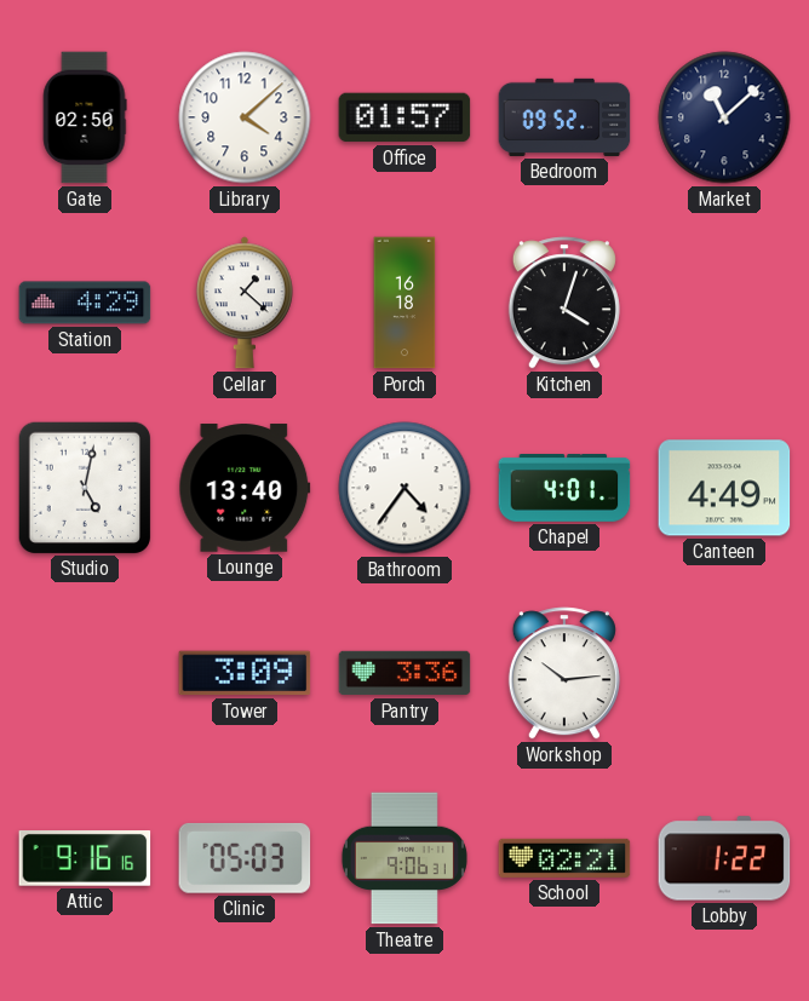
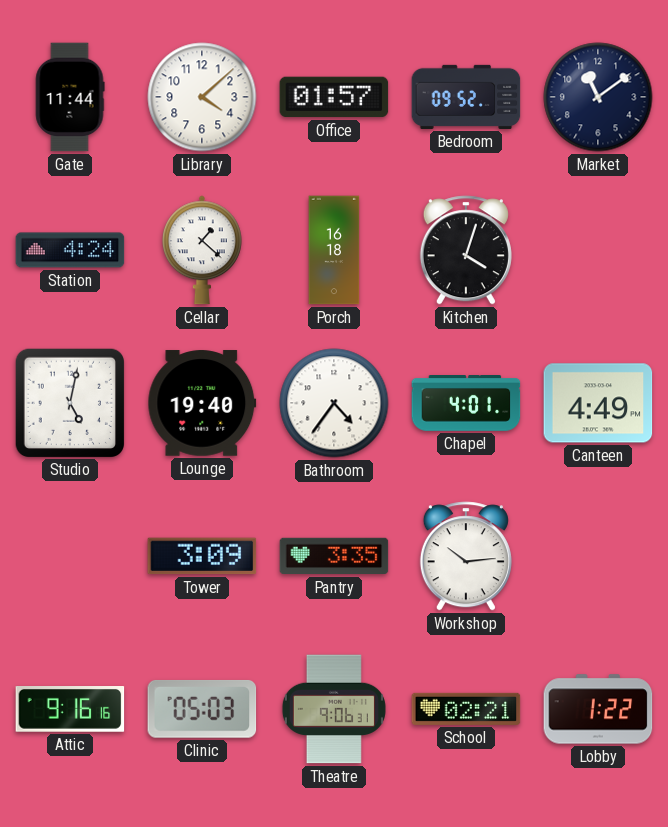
Gate: 02:50 -> 11:44 (70, 97)
Market: 11:08 -> 11:09 (598, 97)
Station: 4:29 -> 4:24 (70, 250)
Lounge: 13:40 -> 19:40 (202, 403)
Pantry: 3:36 -> 3:35 (334, 556)
